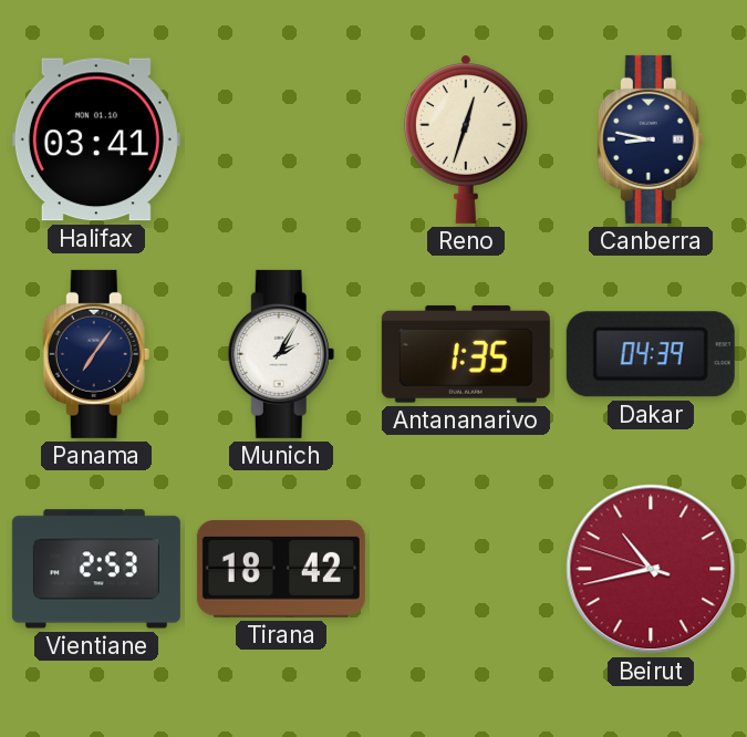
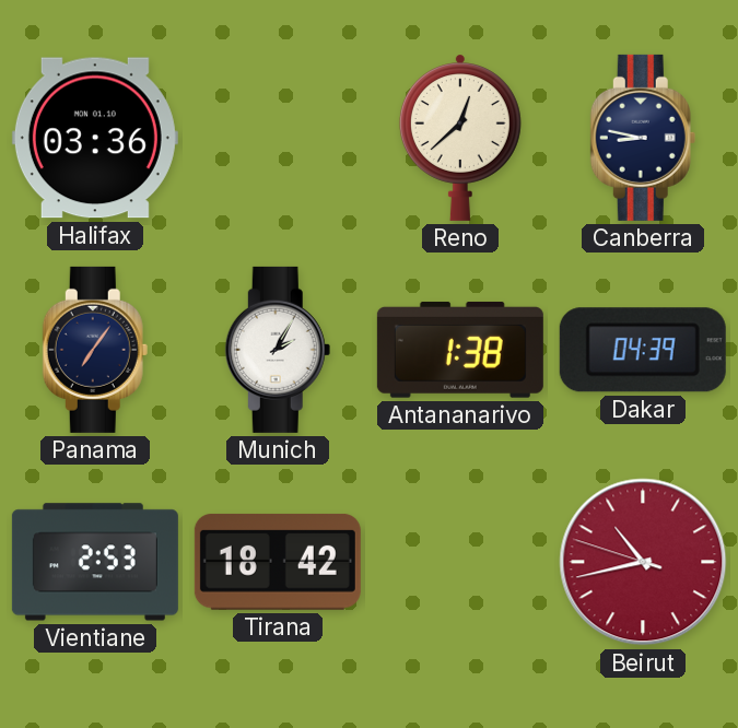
Halifax: 03:41 -> 03:36 (95, 138)
Reno: 12:33 -> 12:38 (460, 138)
Antananarivo: 1:35 -> 1:38 (460, 350)
